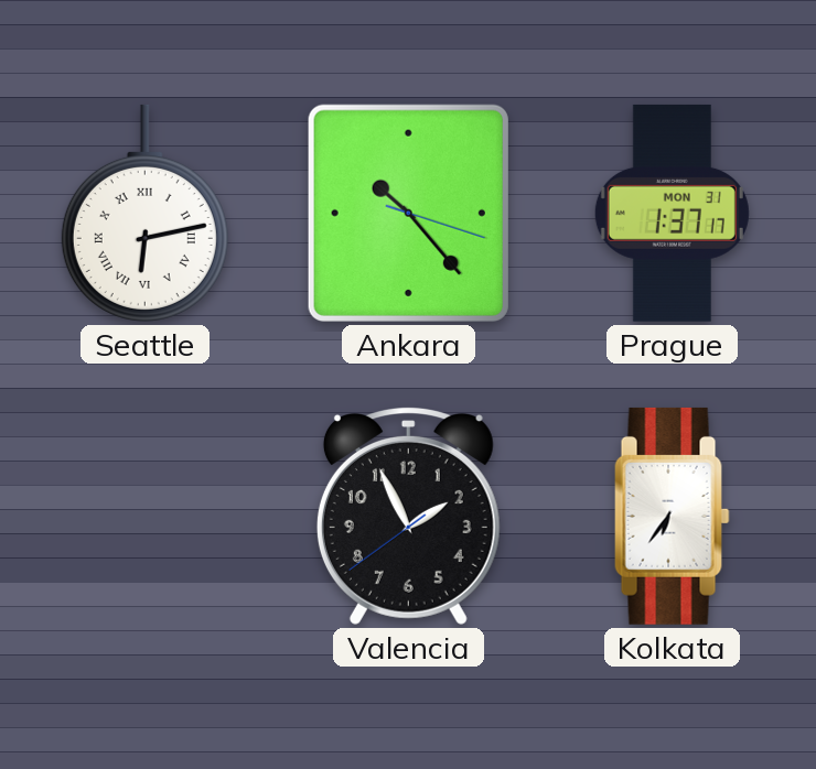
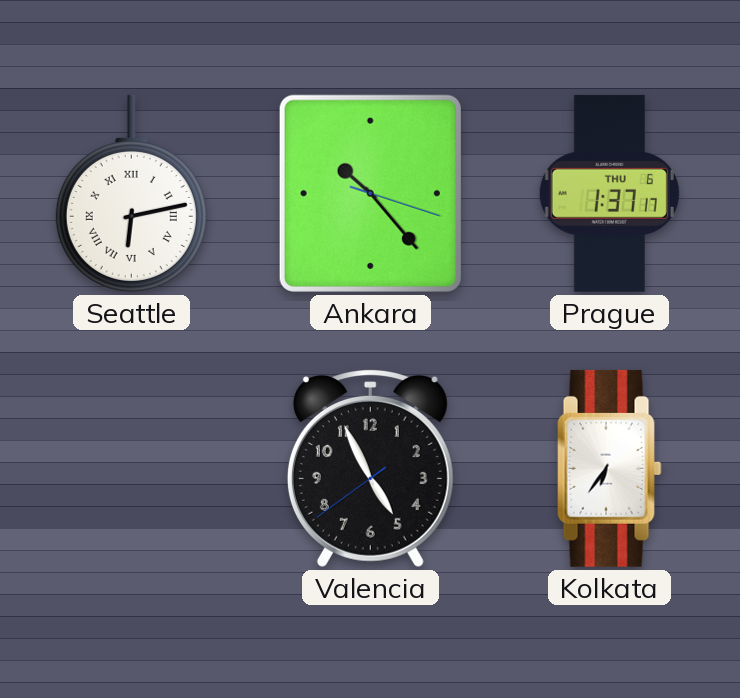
Prague date: MON 31 -> THU 6 (609, 193)
Valencia: 1:55 -> 4:55 (370, 468)
